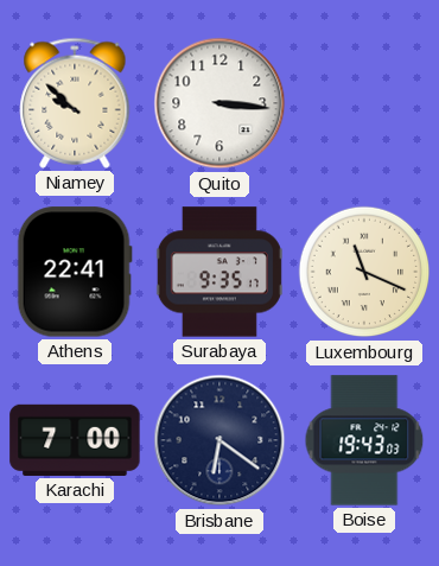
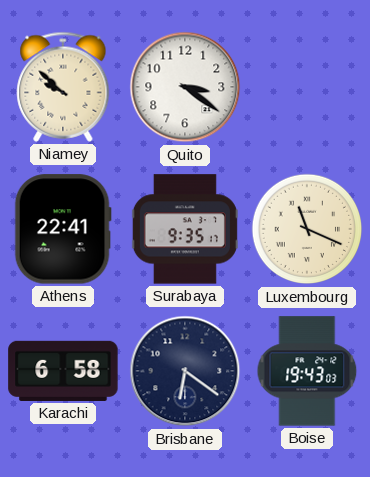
Quito: 3:16 -> 3:21 (185, 87)
Karachi: 7:00 -> 6:58 (63, 371)
